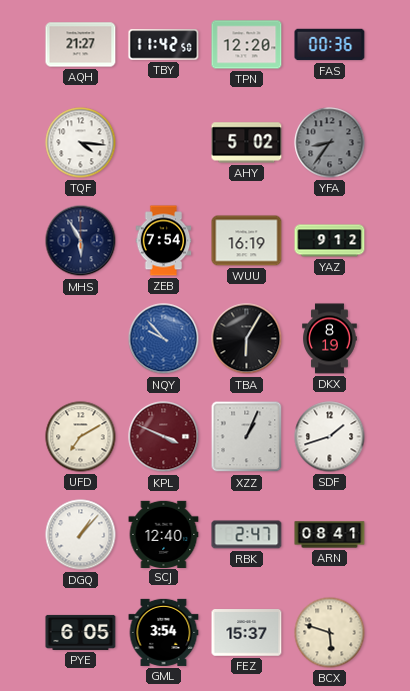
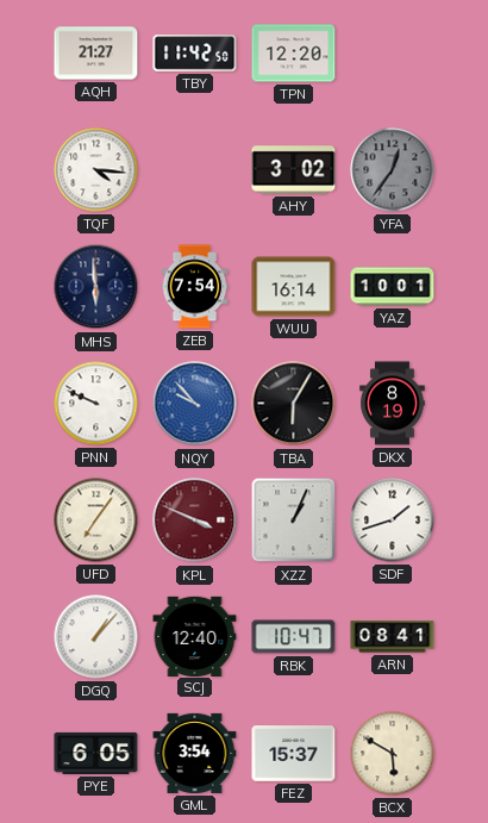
FAS: 00:36 -> none (330, 45)
AHY: 5:02 -> 3:02 (294, 170)
YFA: 8:36 -> 12:36 (393, 170)
MHS: 5:55 -> 5:59 (96, 287)
WUU: 16:19 -> 16:14 (294, 287)
YAZ: 9:12 -> 10:01 (393, 287)
PNN: none -> 9:49 (96, 404)
UFD: 7:10 -> 7:06 (96, 520)
RBK: 2:47 -> 10:47 (294, 637)
BCX: 5:48 -> 5:50 (393, 754)
